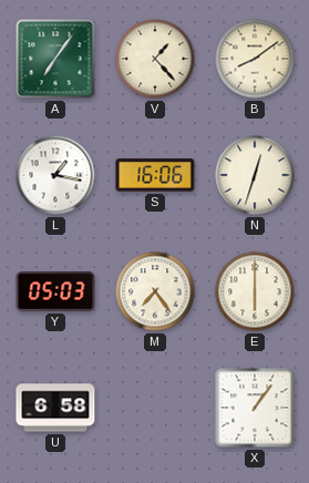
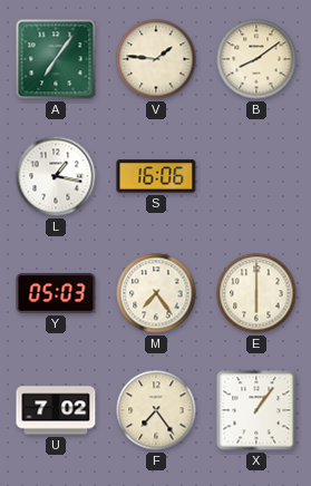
V: 1:23 -> 1:46 (156, 59)
N: 12:33 -> none (255, 175)
U: 6:58 -> 7:02 (56, 410)
F: none -> 7:24 (156, 410)
